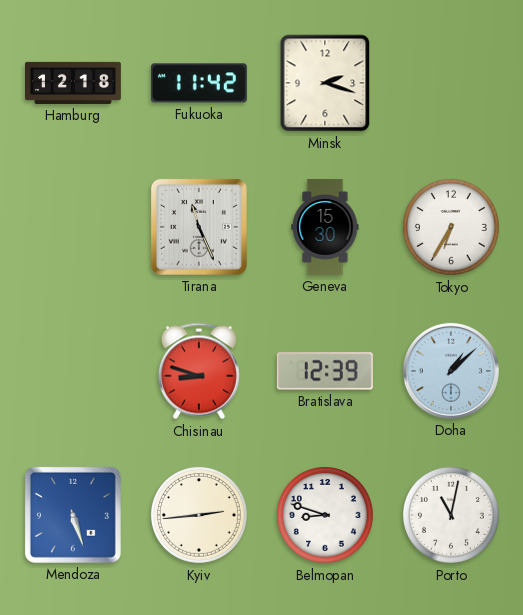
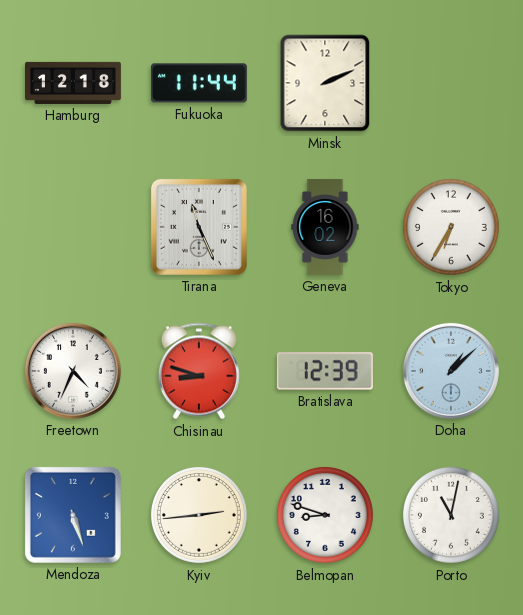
Fukuoka: 11:42 -> 11:44 (199, 83)
Minsk: 2:18 -> 2:11 (325, 83)
Geneva: 15:30 -> 16:02 (325, 227)
Freetown: none -> 4:34 (73, 371)
